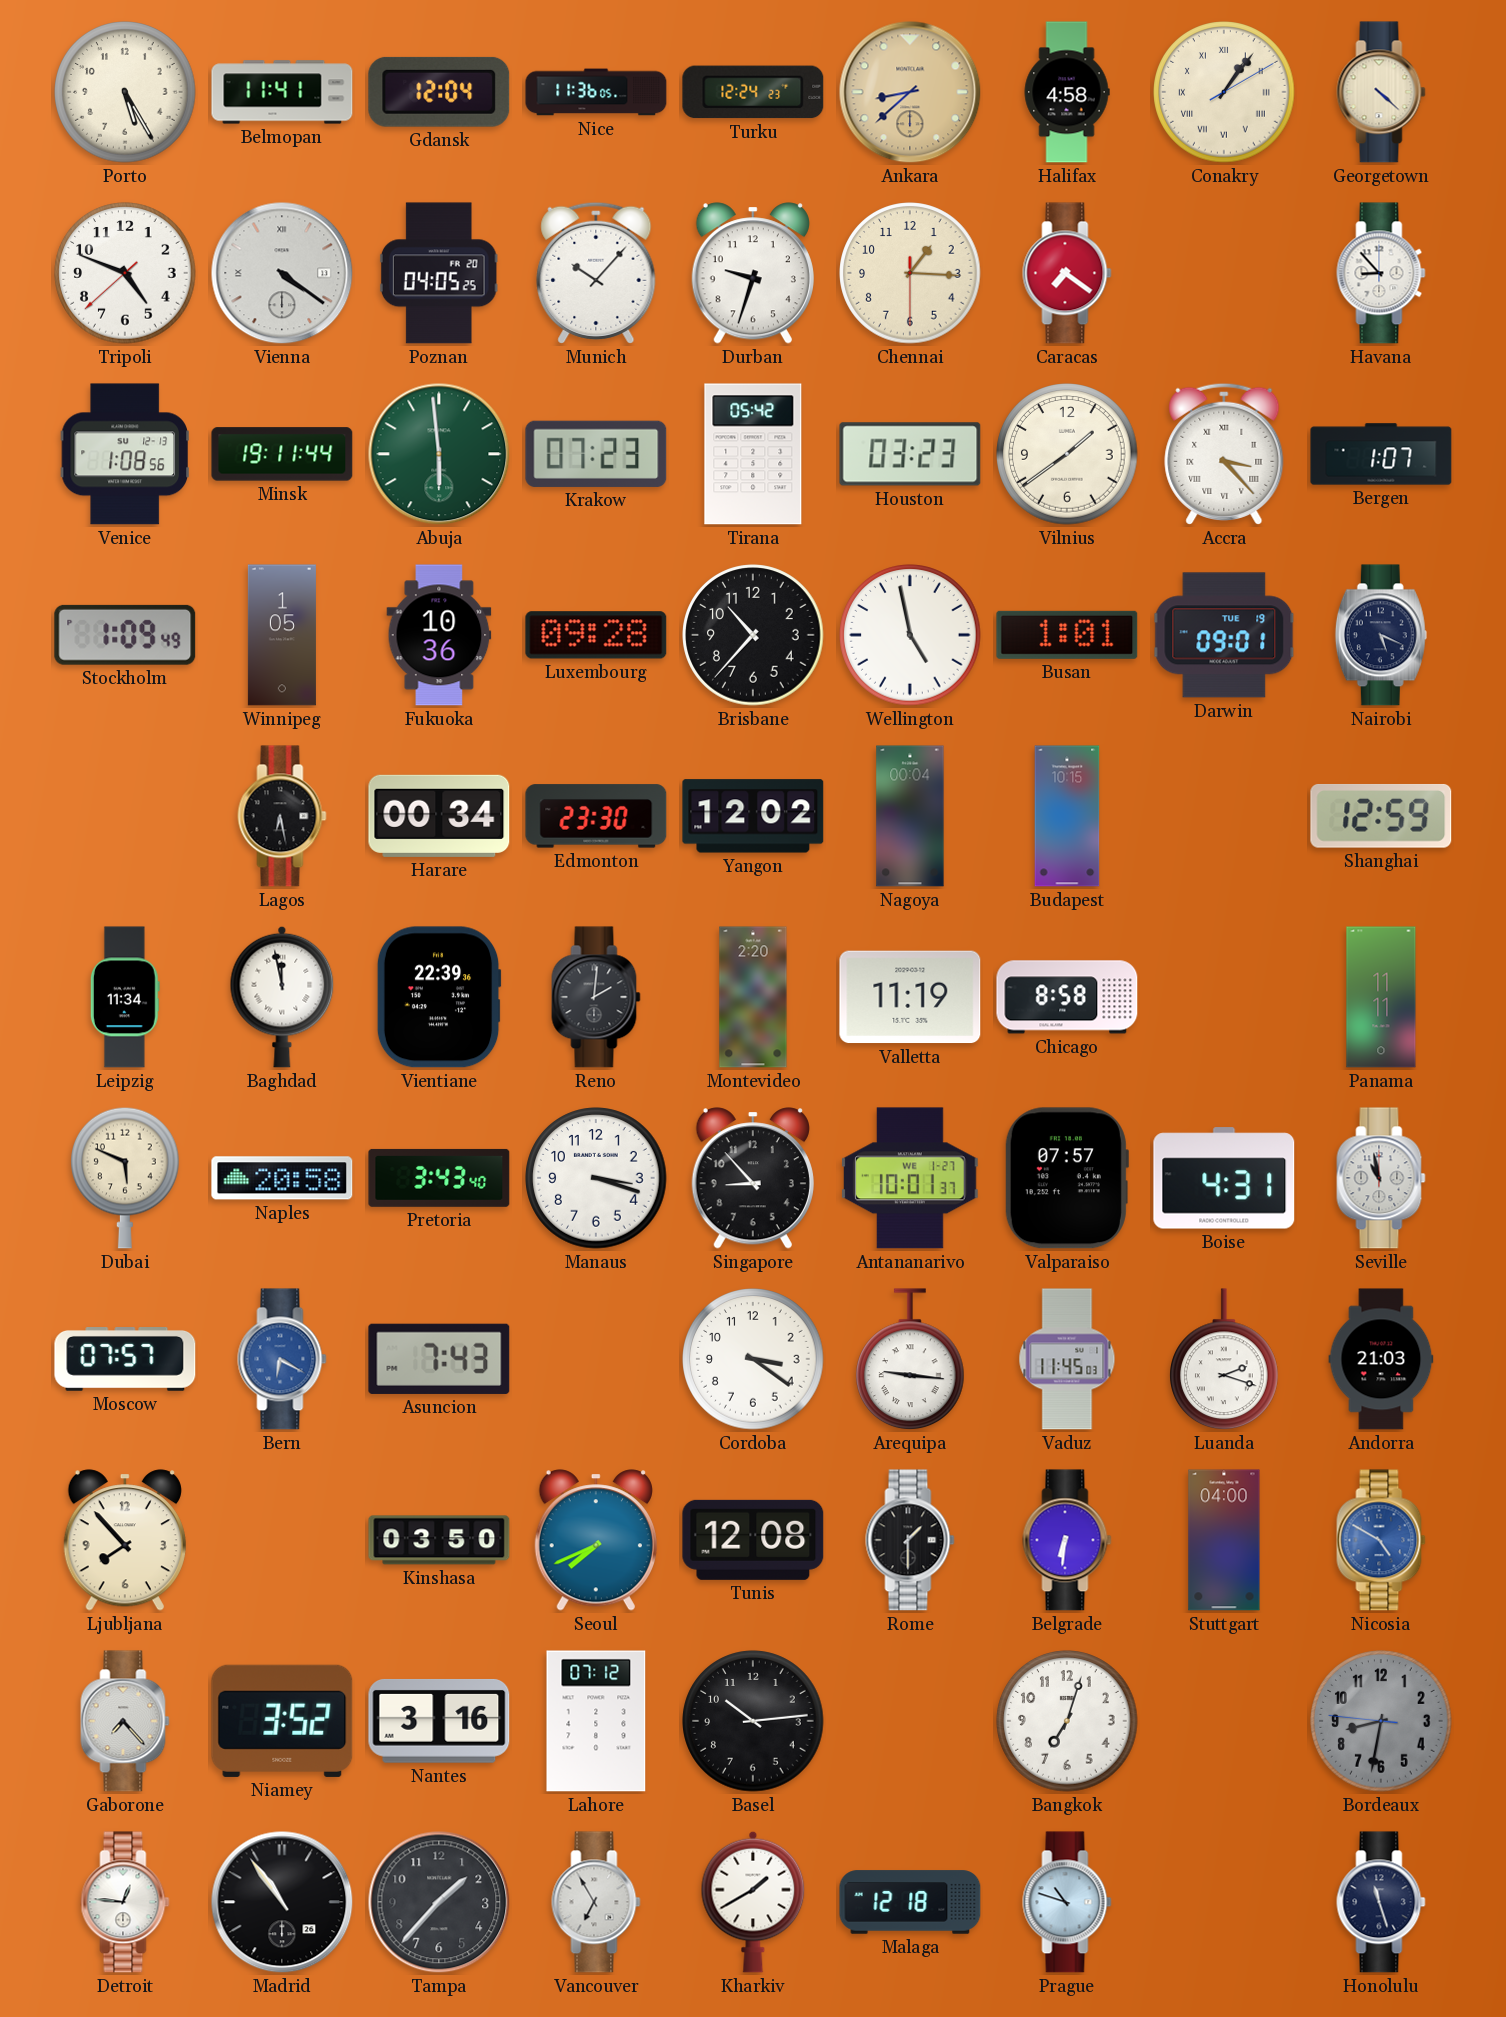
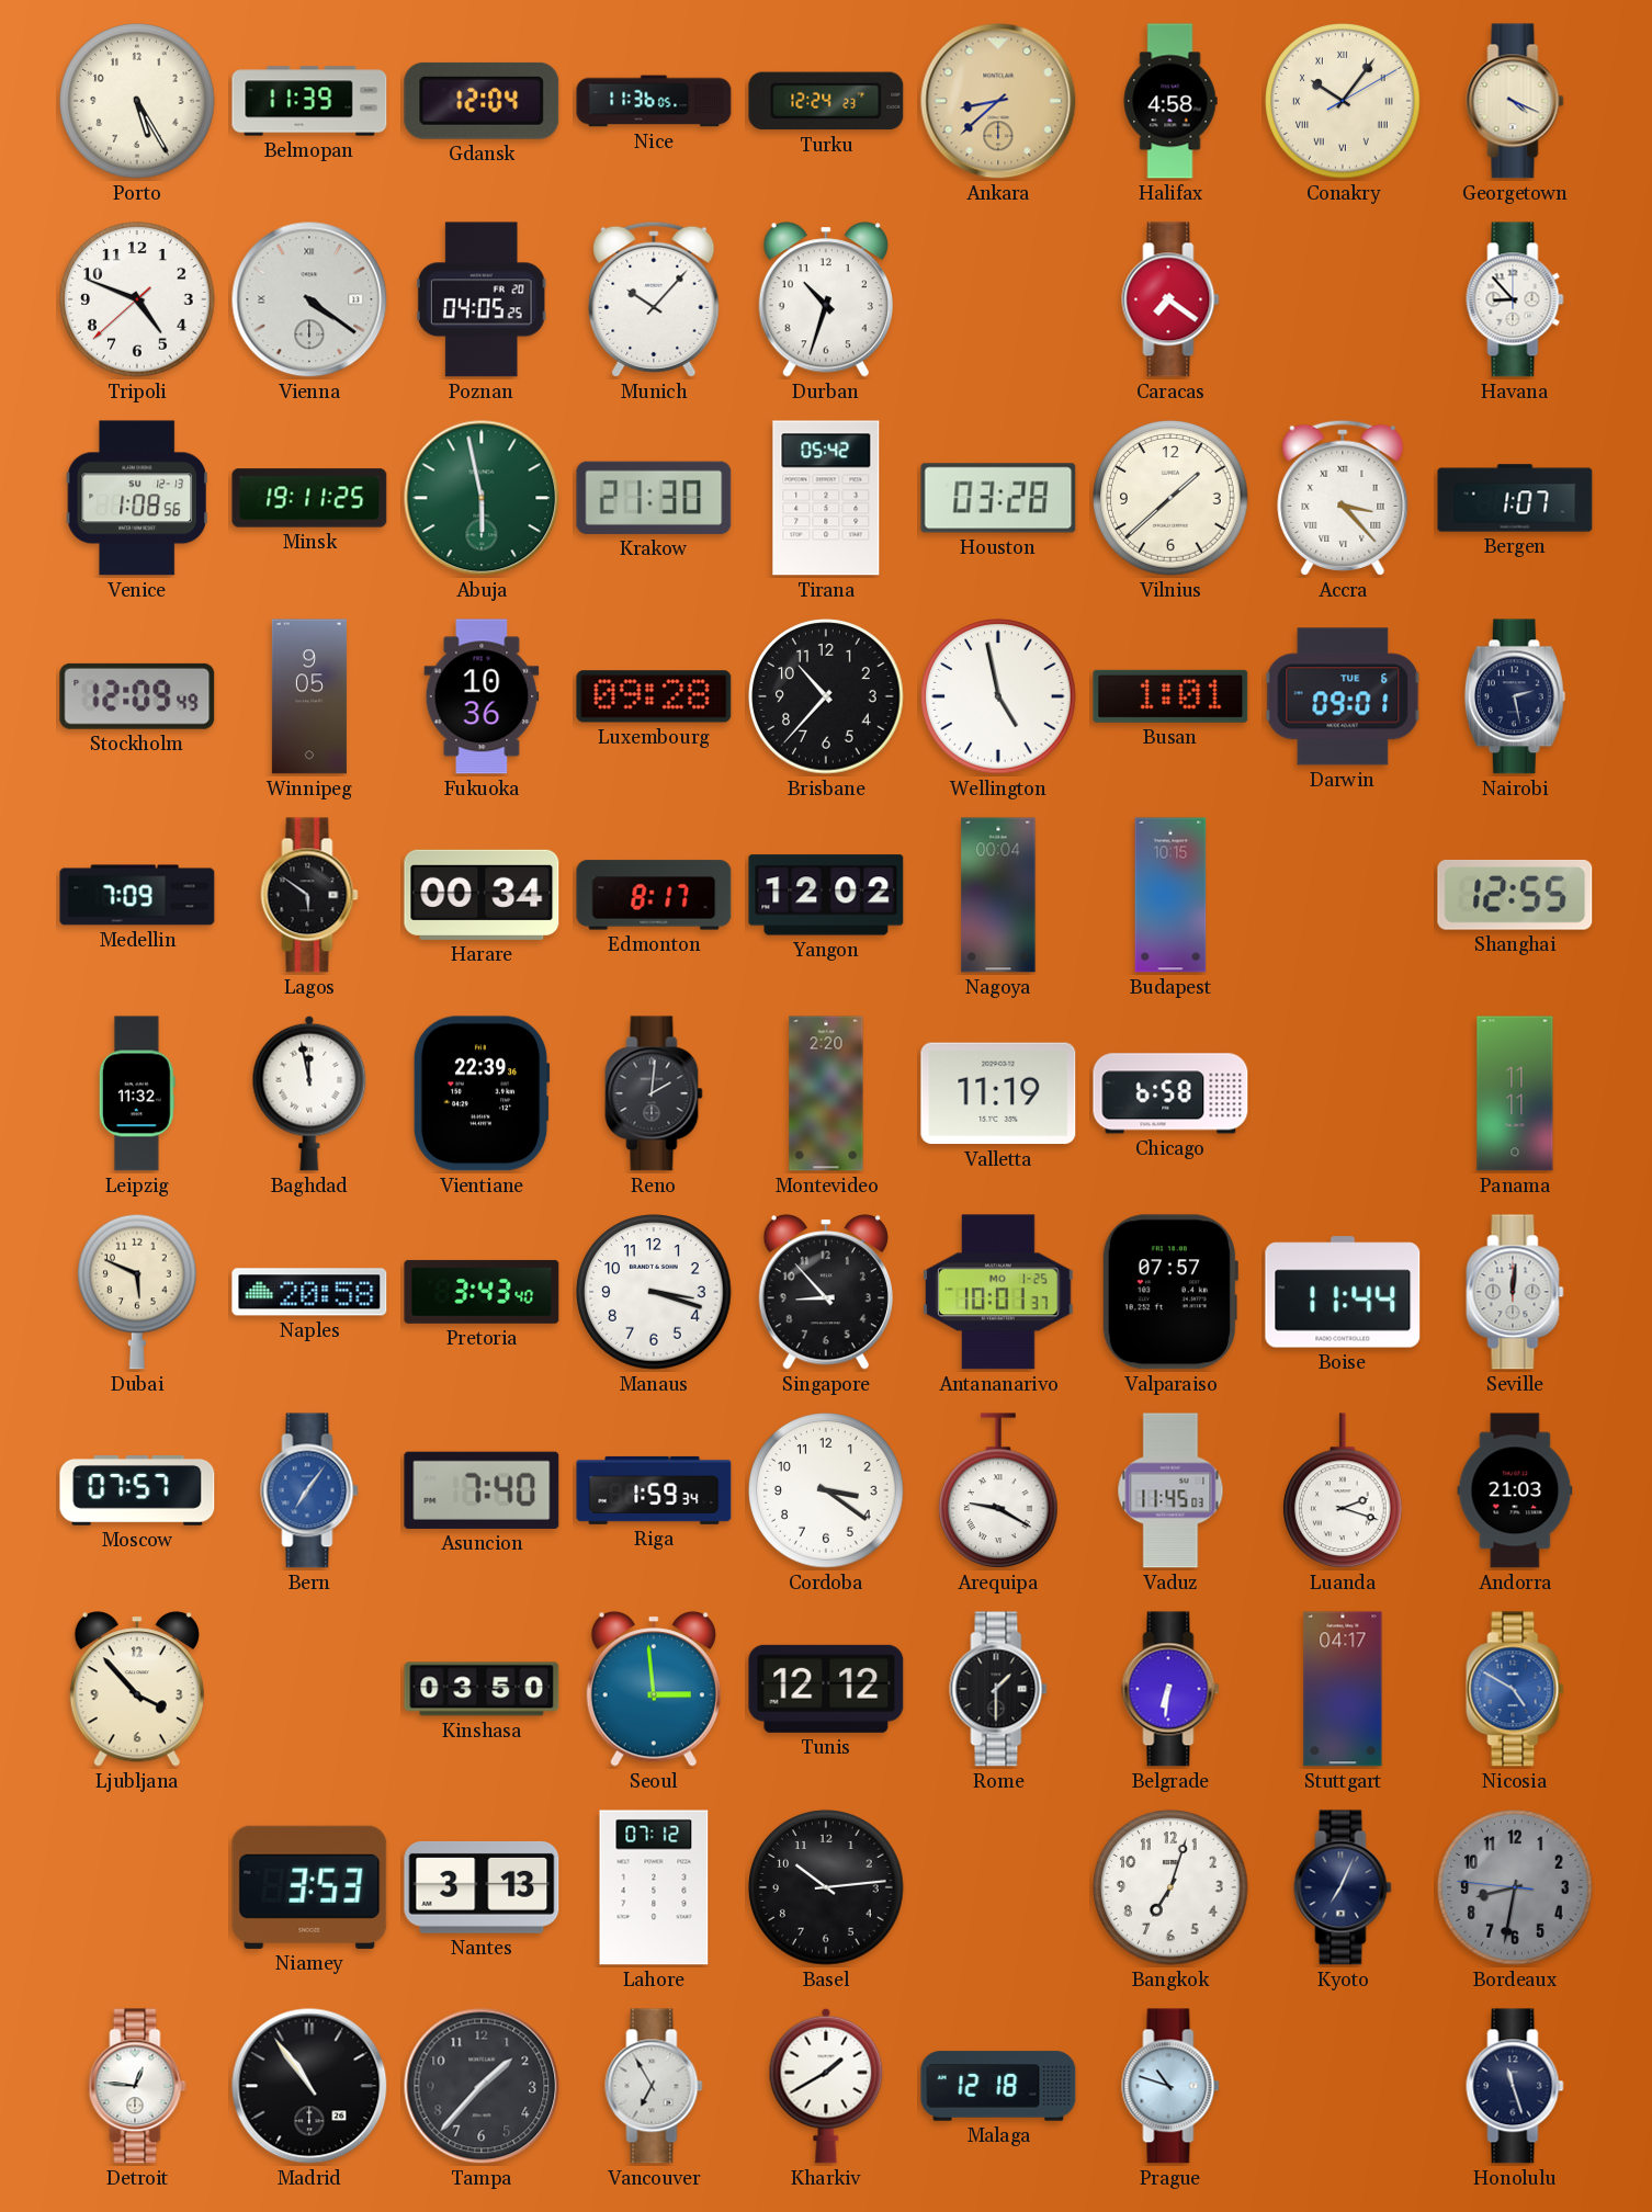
Belmopan: 11:41 -> 11:39 (309, 101)
Conakry: 1:06 -> 10:06 (1343, 101)
Georgetown: 4:22 -> 4:19 (1515, 101)
Durban: 9:33 -> 10:33 (826, 299)
Chennai: 1:15 -> none (910, 273)
Minsk: 19:11:44 -> 19:11:25 (309, 498)
Abuja: 5:59 -> 5:58 (482, 498)
Krakow: 07:23 -> 21:30 (654, 498)
Houston: 03:23 -> 03:28 (998, 498)
Vilnius: 1:39 -> 1:38 (1170, 498)
Stockholm: 1:09 -> 12:09 (137, 696)
Winnipeg: 1:05 -> 9:05 (309, 696)
Darwin date: TUE 19 -> TUE 6 (1343, 696)
Nairobi: 5:19 -> 2:28 (1515, 696)
Medellin: none -> 7:09 (137, 895)
Lagos: 6:28 -> 5:51 (309, 895)
Edmonton: 23:30 -> 8:17 (654, 895)
Shanghai: 12:59 -> 12:55 (1515, 895)
Leipzig: 11:34 -> 11:32 (137, 1093)
Chicago: 8:58 -> 6:58 (1170, 1093)
Antananarivo date: WE 1-27 -> MO 1-25 (998, 1292)
Boise: 4:31 -> 11:44 (1343, 1292)
Seville: 10:58 -> 12:01 (1515, 1292)
Bern: 6:20 -> 7:06 (309, 1490)
Asuncion: 7:43 -> 7:40 (482, 1490)
Riga: none -> 1:59 (654, 1490)
Arequipa: 9:16 -> 9:20 (999, 1491)
Ljubljana: 7:53 -> 3:53 (137, 1689)
Seoul: 7:41 -> 2:59 (654, 1689)
Tunis: 12:08 -> 12:12 (826, 1689)
Stuttgart: 04:00 -> 04:17 (1343, 1689)
Gaborone: 7:23 -> none (125, 1721)
Niamey: 3:52 -> 3:53 (309, 1887)
Nantes: 3:16 -> 3:13 (482, 1887)
Kyoto: none -> 7:04 (1343, 1887)
